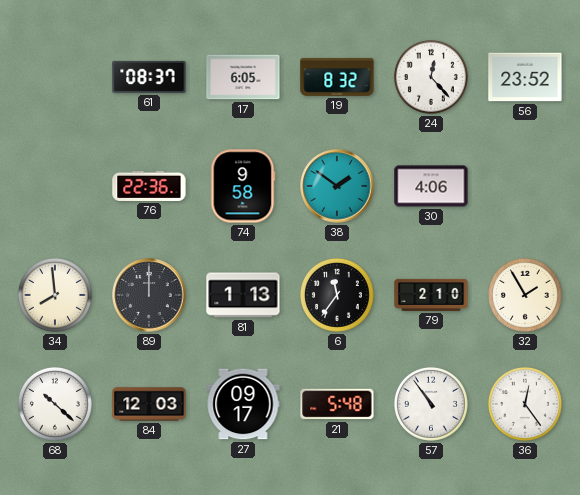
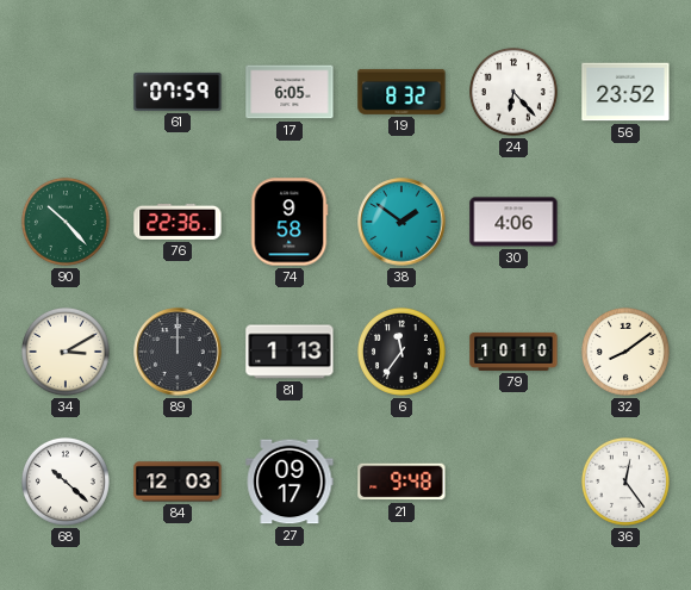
61: 08:37 -> 07:59 (178, 92)
24: 12:23 -> 6:23 (513, 92)
90: none -> 10:23 (66, 222)
34: 7:59 -> 3:10 (66, 352)
79: 2:10 -> 10:10 (513, 352)
32: 1:55 -> 8:09 (625, 352)
21: 5:48 -> 9:48 (401, 482)
57: 10:54 -> none (431, 404)
